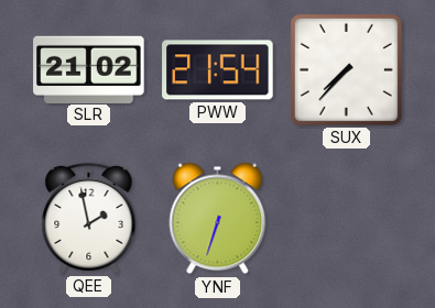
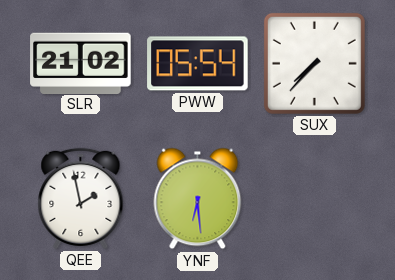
PWW: 21:54 -> 05:54 (198, 64)
YNF: 6:33 -> 6:29 (198, 199)
